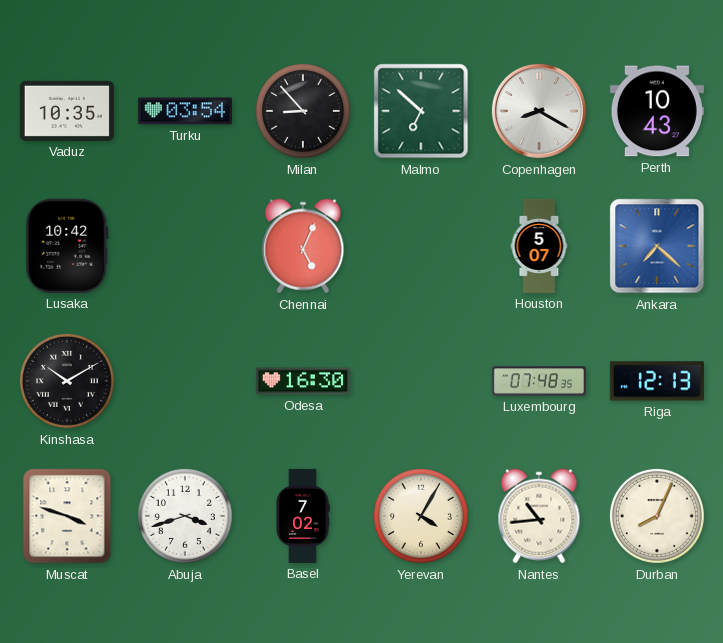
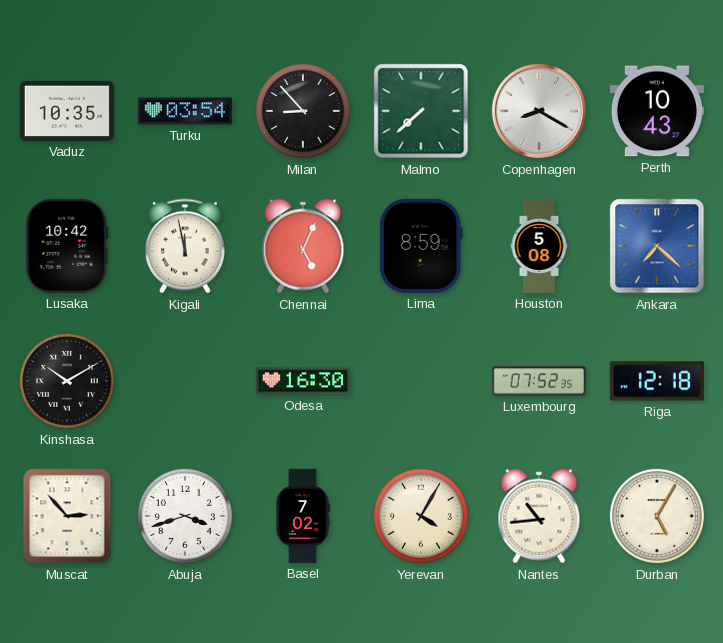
Malmo: 6:52 -> 7:38 (421, 111)
Kigali: none -> 11:58 (185, 246)
Lima: none -> 8:59 (421, 246)
Houston: 5:07 -> 5:08 (539, 246)
Luxembourg: 07:48 -> 07:52 (539, 381)
Riga: 12:13 -> 12:18 (657, 381)
Muscat: 3:48 -> 2:53 (67, 516)
Durban: 8:04 -> 5:05 (657, 516)
